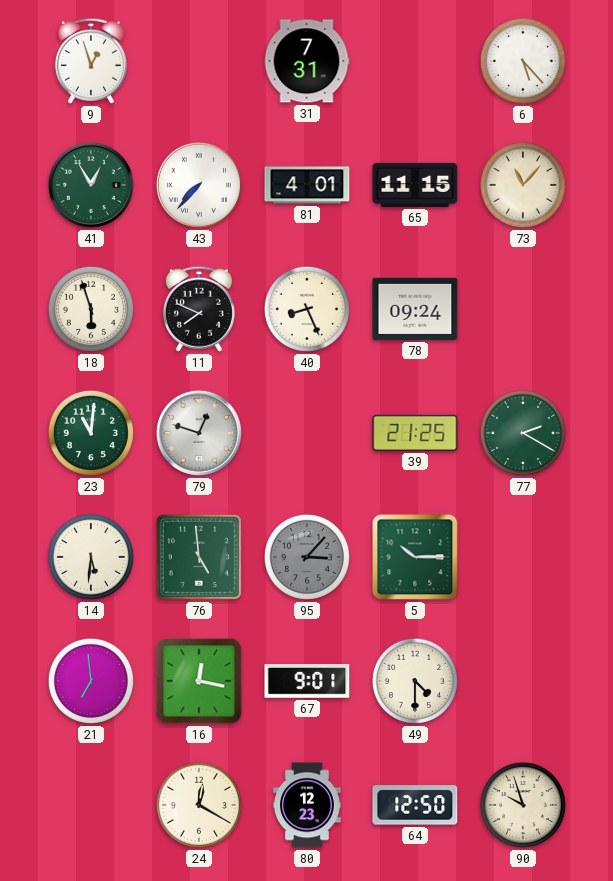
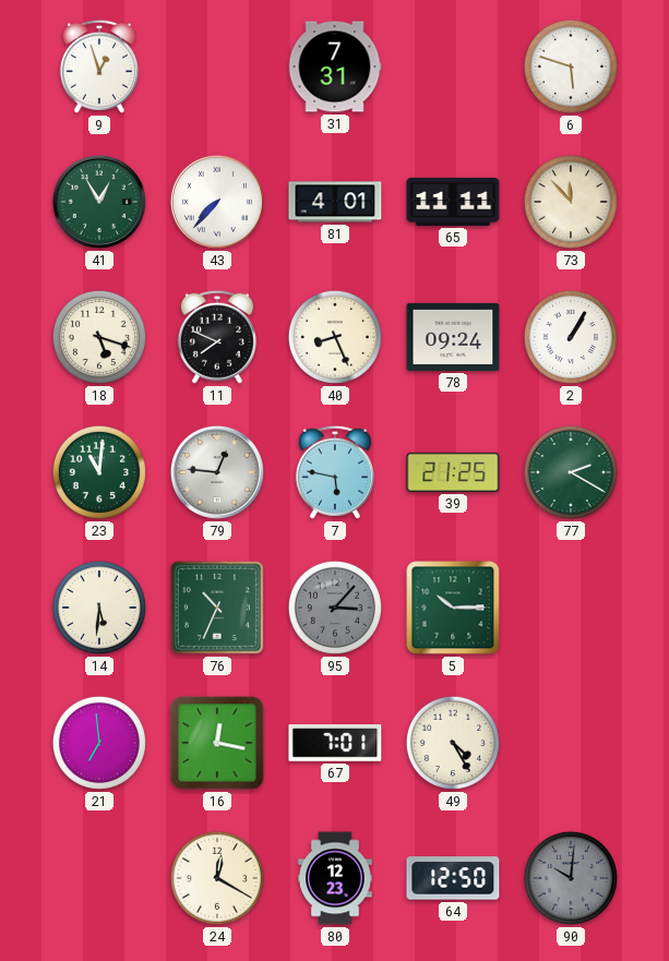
6: 5:23 -> 5:48 (571, 67)
65: 11:15 -> 11:11 (453, 202)
73: 11:07 -> 11:53 (571, 202)
18: 5:57 -> 5:18 (99, 337)
2: none -> 1:05 (571, 337)
79: 12:48 -> 12:46 (217, 472)
7: none -> 5:47 (335, 472)
76: 4:59 -> 10:34 (217, 608)
67: 9:01 -> 7:01 (335, 743)
49: 4:30 -> 4:25 (453, 743)
90: 9:57 -> 10:01 (571, 878)
90 dial: cream -> grey (571, 878)
